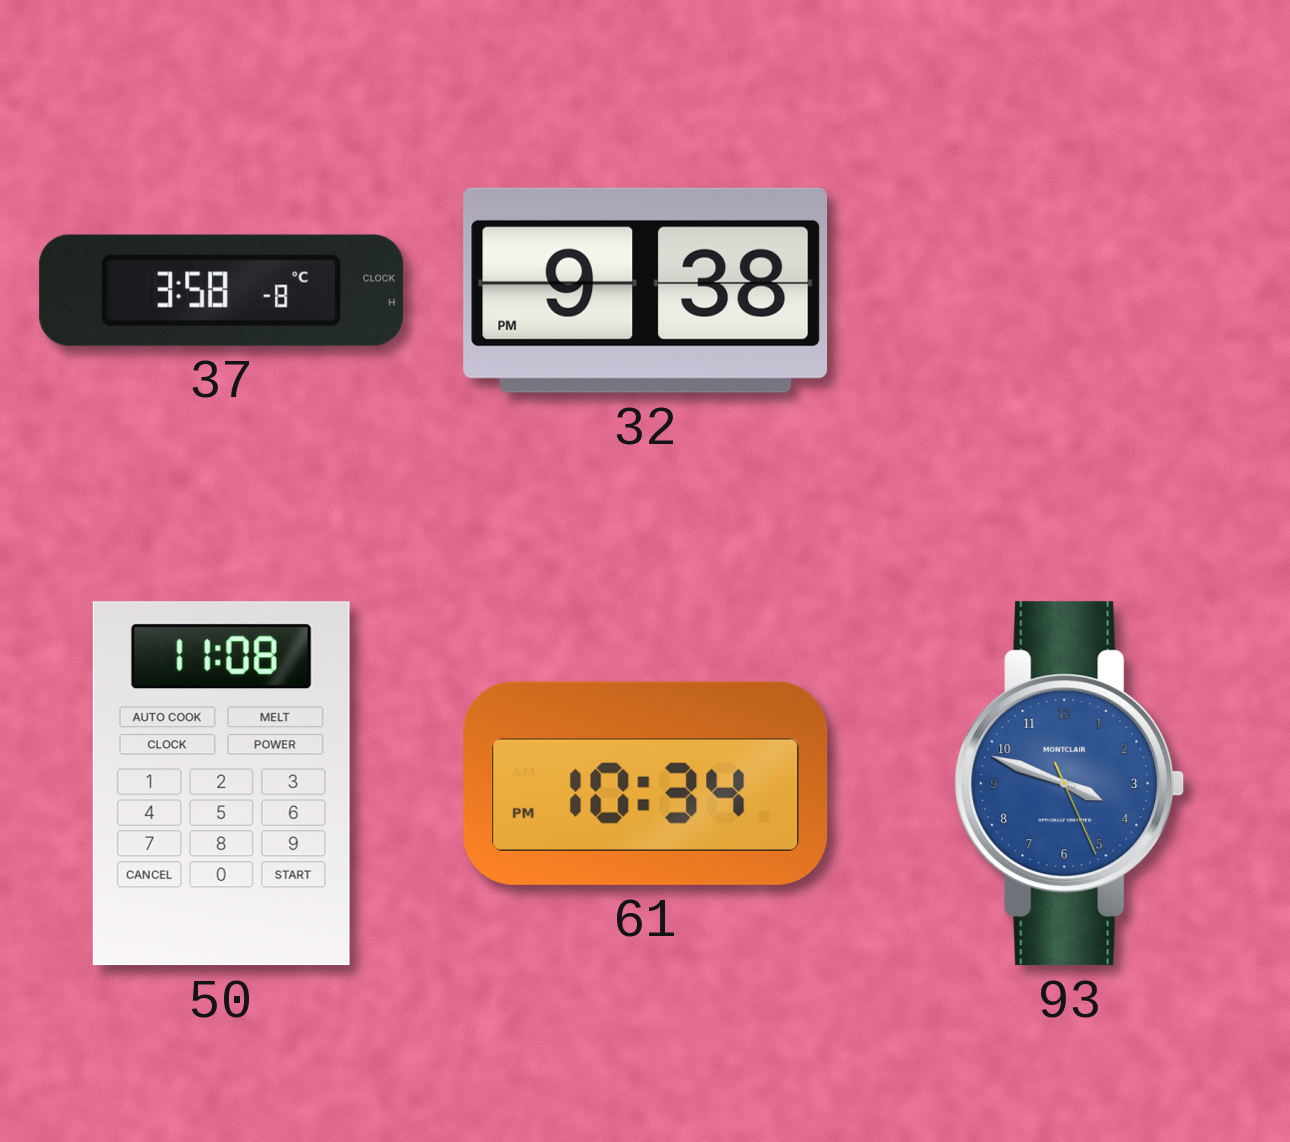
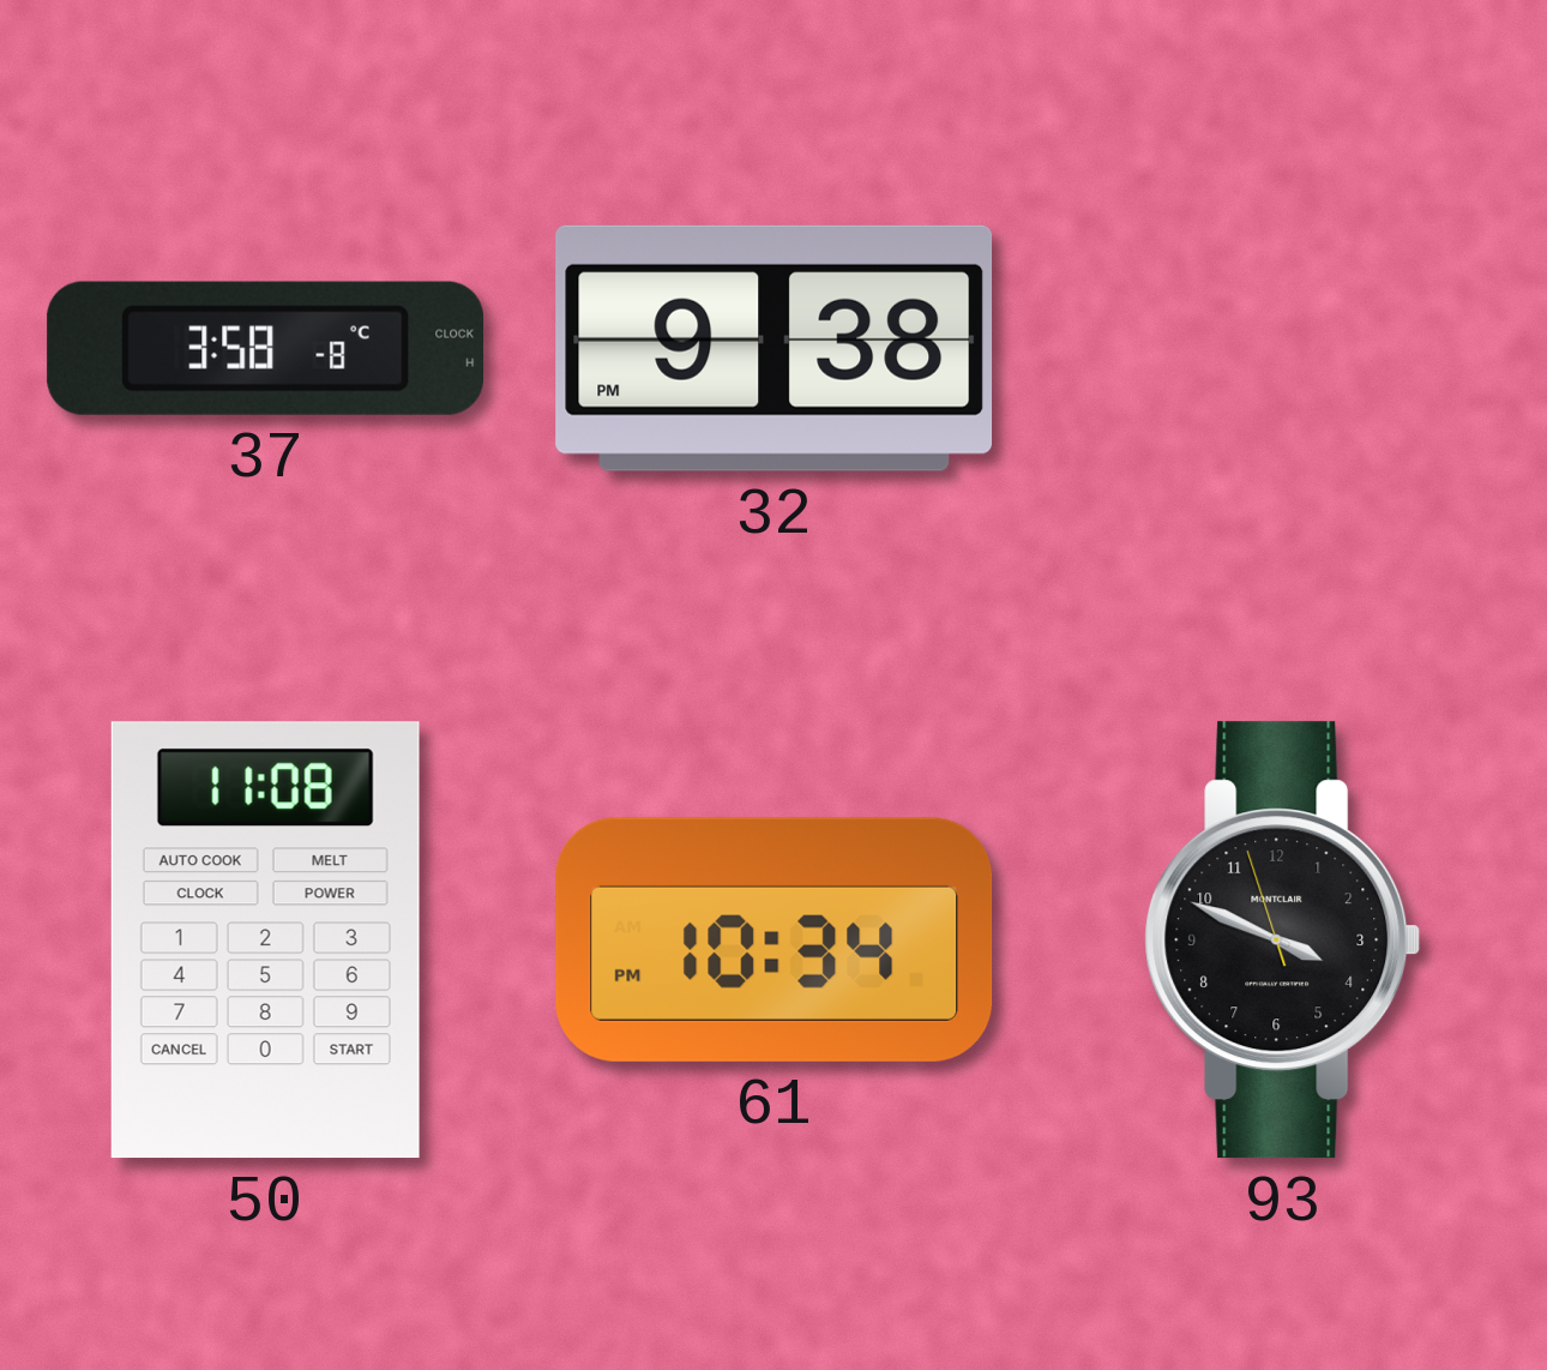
93: 3:48:26 -> 3:48:57 (1283, 941)
93 dial: blue -> black (1283, 941)
